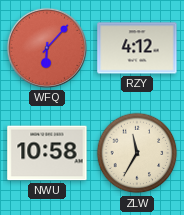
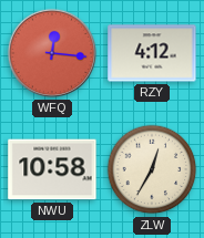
WFQ: 6:07 -> 12:16 (52, 53)
ZLW: 11:35 -> 12:35 (152, 169)
